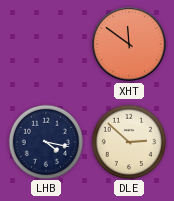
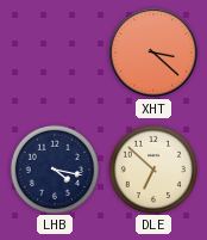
XHT: 11:51 -> 3:22 (155, 54)
DLE: 2:52 -> 6:52 (152, 168)
